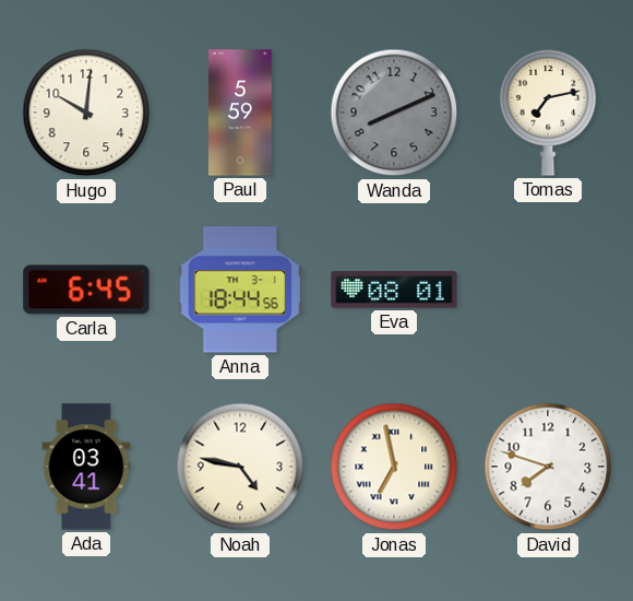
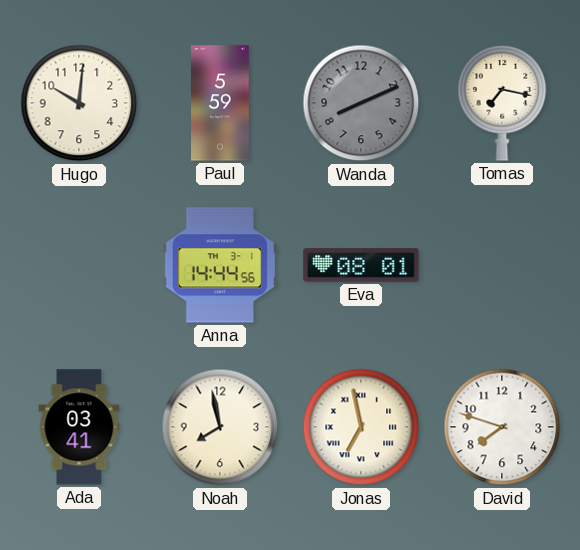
Tomas: 7:13 -> 7:17 (502, 104)
Carla: 6:45 -> none (86, 290)
Anna: 18:44 -> 14:44 (220, 265)
Noah: 4:47 -> 7:58 (220, 427)
